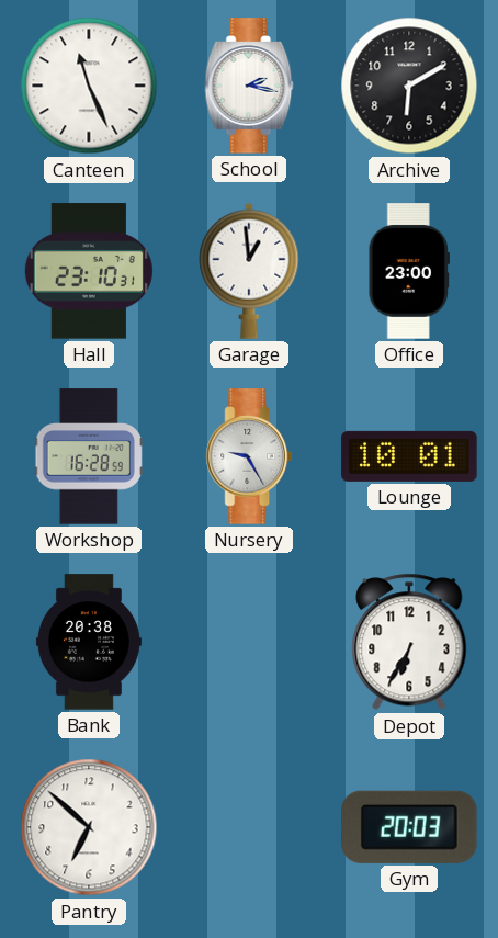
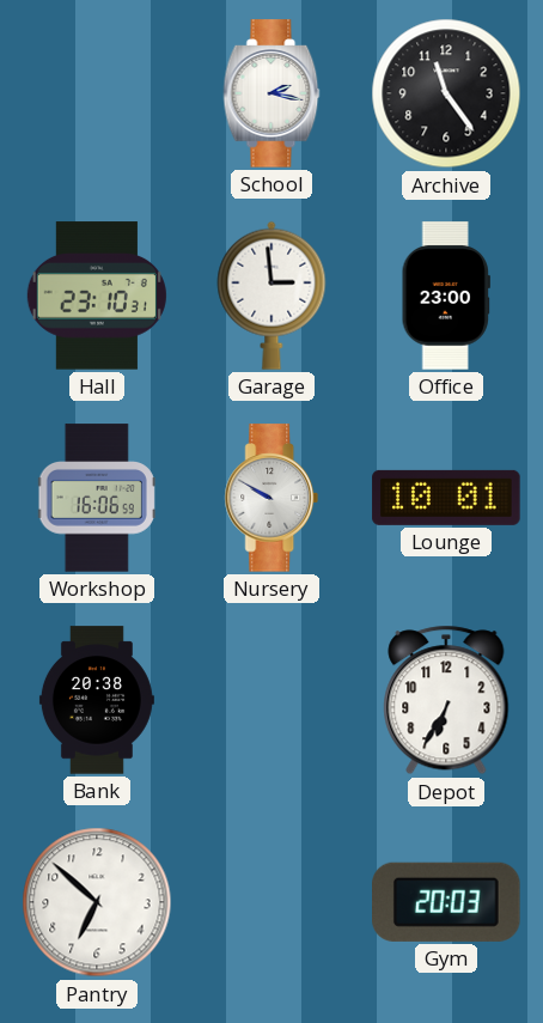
Canteen: 11:26 -> none (89, 86)
Archive: 6:10 -> 11:24 (446, 93)
Garage: 12:59 -> 2:59 (271, 296)
Workshop: 16:28 -> 16:06 (97, 498)
Nursery: 9:25 -> 9:50 (271, 498)
